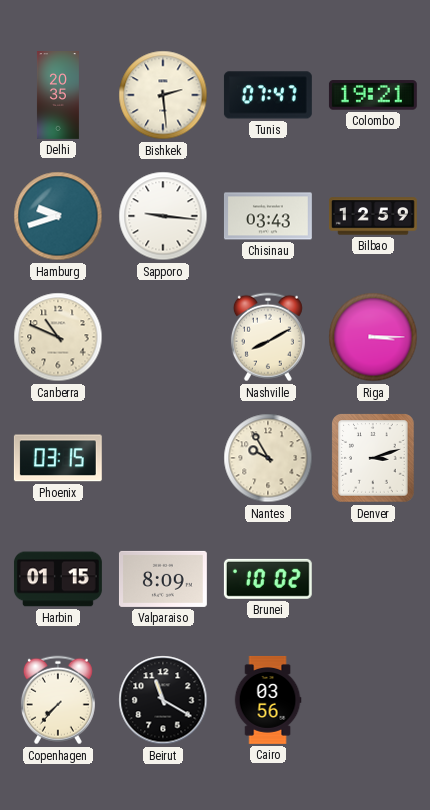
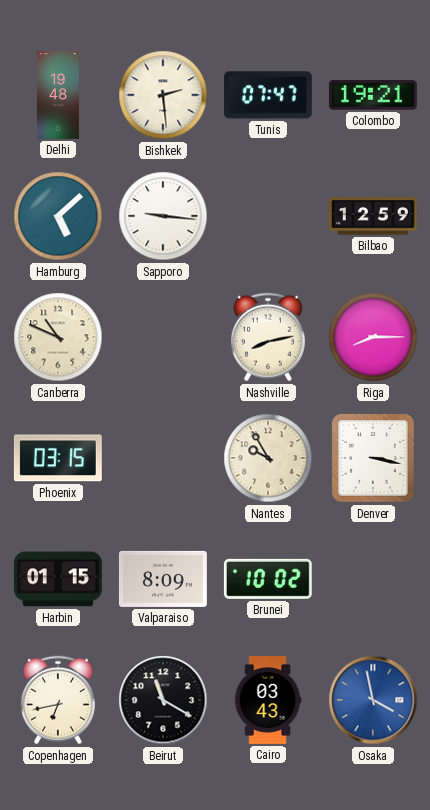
Delhi: 20:35 -> 19:48 (58, 96)
Hamburg: 9:42 -> 5:08 (58, 216)
Chisinau: 03:43 -> none (268, 216)
Nashville: 8:10 -> 8:13 (268, 337)
Riga: 3:15 -> 8:15 (373, 337)
Denver: 3:12 -> 3:17 (373, 458)
Copenhagen: 7:37 -> 6:43 (58, 700)
Cairo: 03:56 -> 03:43 (268, 700)
Osaka: none -> 3:58 (373, 700)
